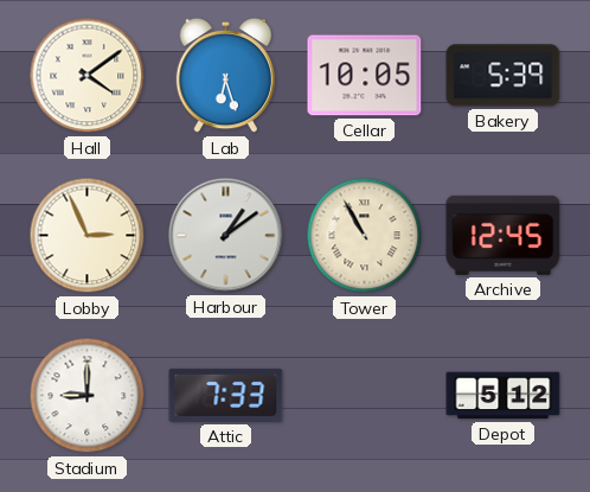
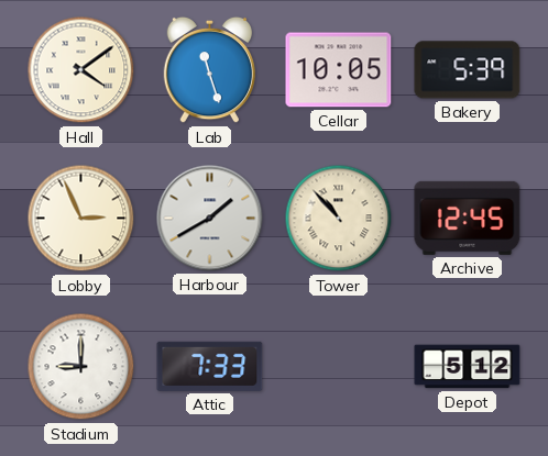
Lab: 6:27 -> 11:27 (209, 70)
Harbour: 1:09 -> 1:40 (210, 219)
Tower: 10:55 -> 10:53 (339, 219)
